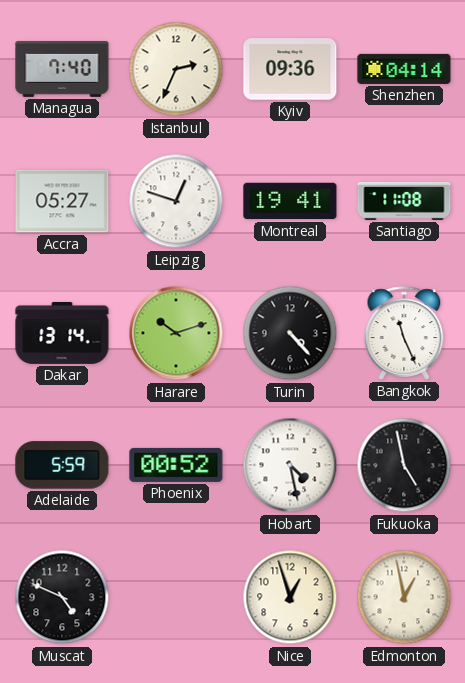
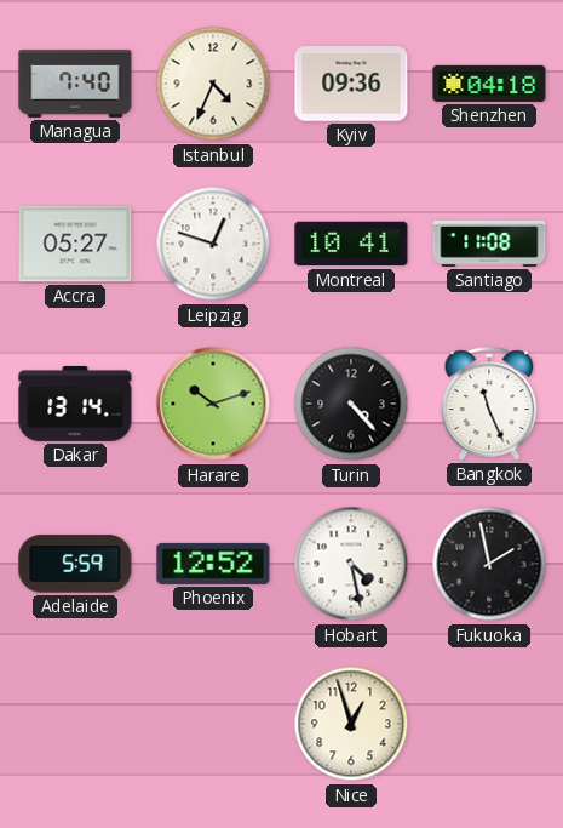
Istanbul: 2:34 -> 4:34 (213, 84)
Shenzhen: 04:14 -> 04:18 (489, 84)
Montreal: 19:41 -> 10:41 (351, 244)
Phoenix: 00:52 -> 12:52 (213, 564)
Fukuoka: 4:58 -> 1:58 (489, 564)
Muscat: 4:49 -> none (62, 597)
Edmonton: 12:58 -> none (404, 597)
